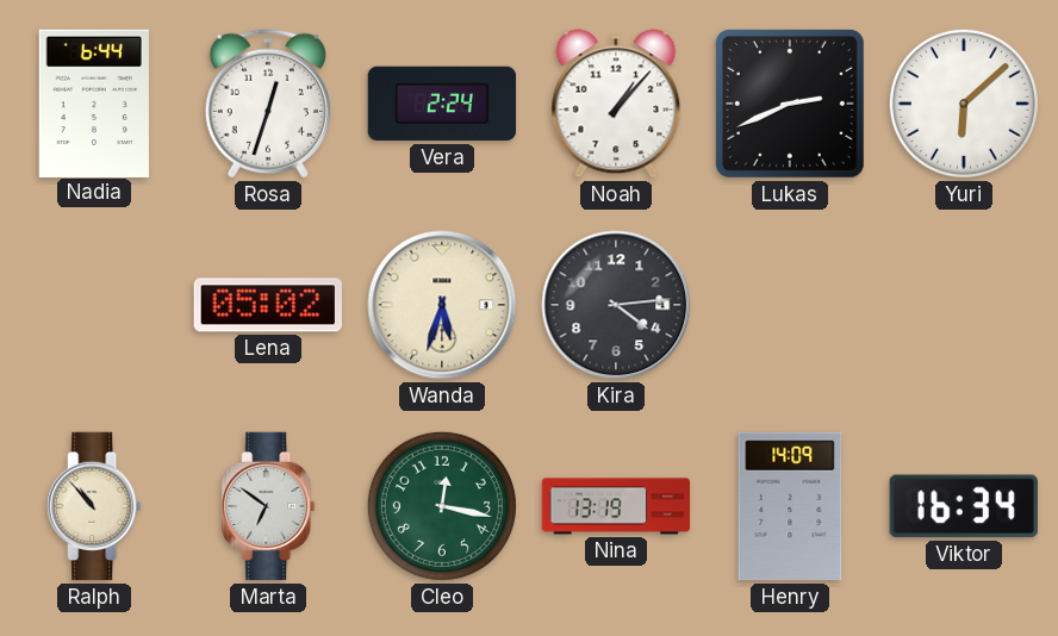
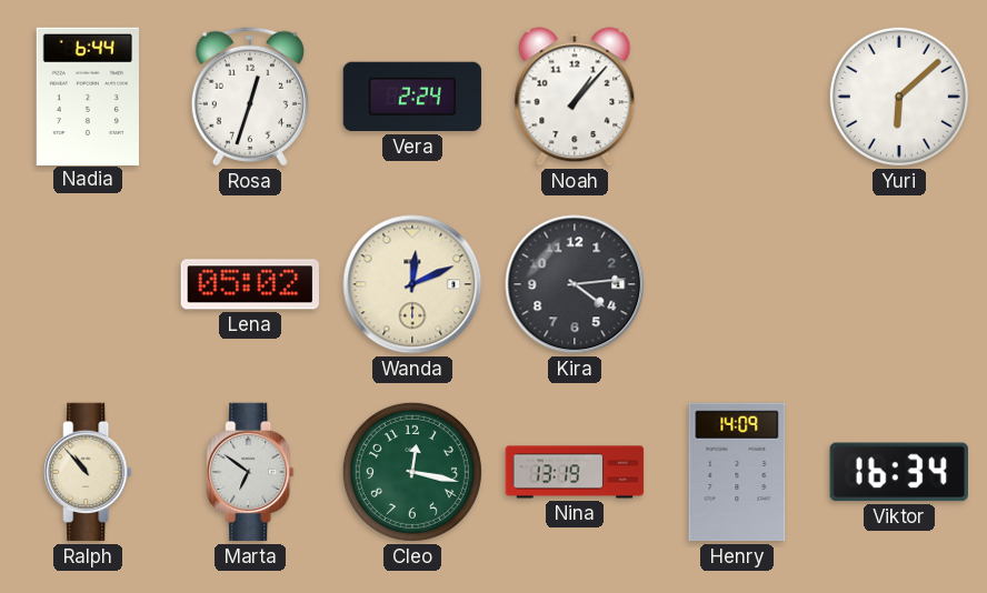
Lukas: 2:41 -> none (790, 104)
Wanda: 5:33 -> 12:11 (412, 284)
